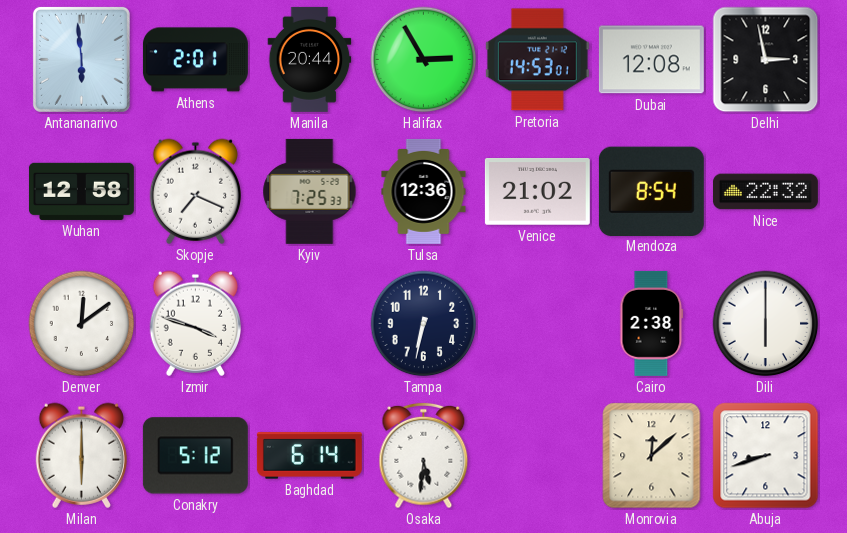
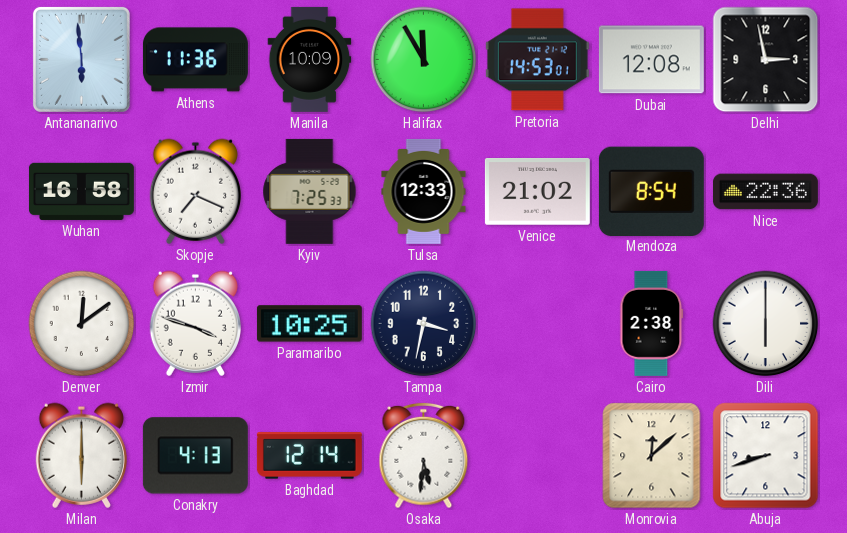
Athens: 2:01 -> 11:36 (195, 60)
Manila: 20:44 -> 10:09 (310, 59)
Halifax: 2:55 -> 11:55 (424, 60)
Wuhan: 12:58 -> 16:58 (81, 191)
Tulsa: 12:36 -> 12:33 (424, 191)
Nice: 22:32 -> 22:36 (765, 192)
Paramaribo: none -> 10:25 (309, 324)
Tampa: 6:32 -> 3:32 (424, 324)
Conakry: 5:12 -> 4:13 (195, 456)
Baghdad: 6:14 -> 12:14 (309, 456)
